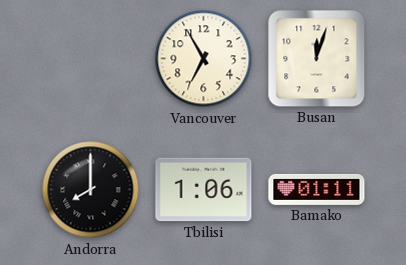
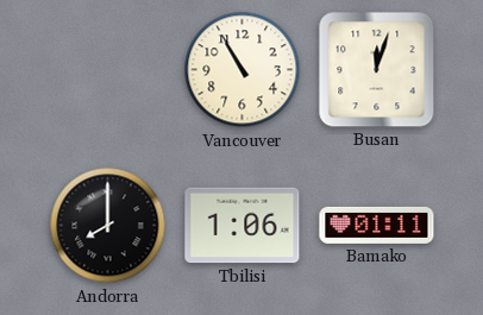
Vancouver: 6:55 -> 10:55 (243, 70)
